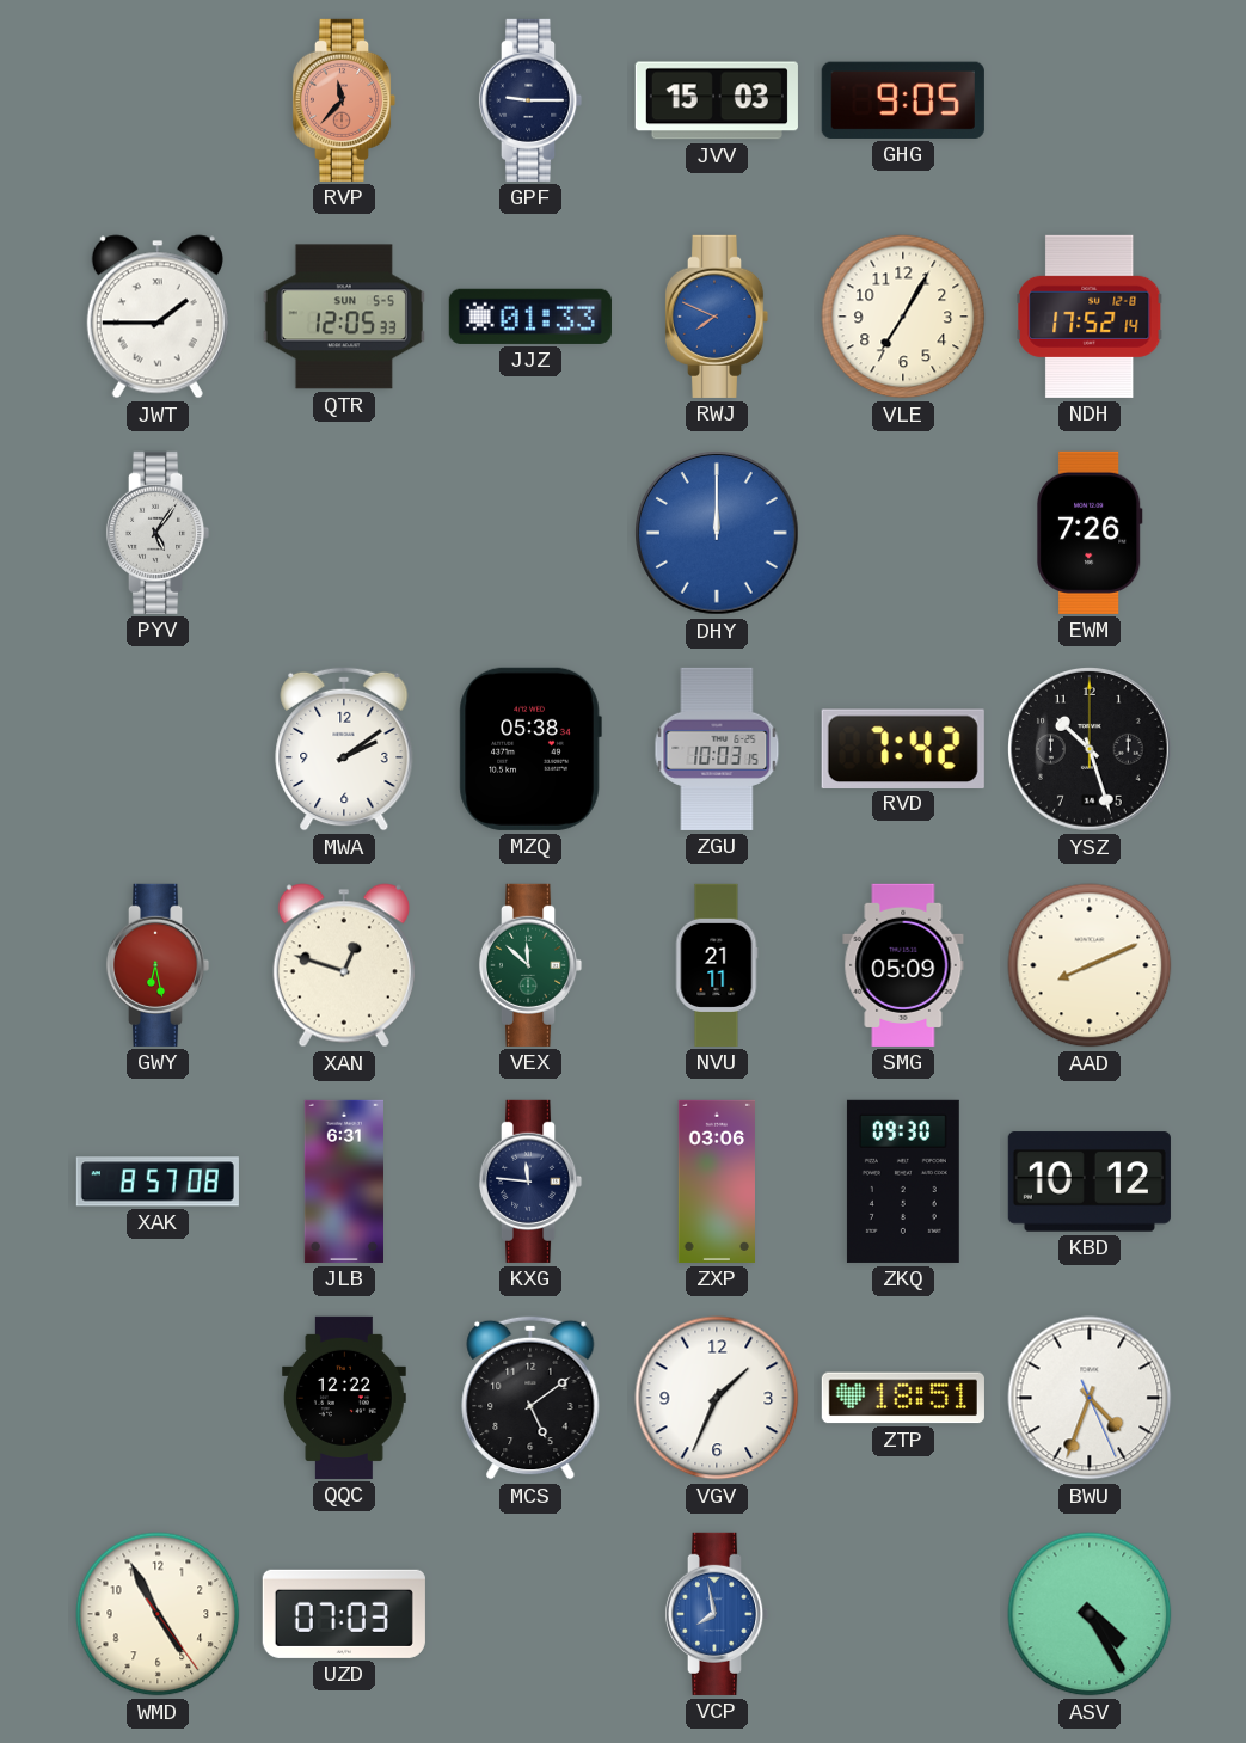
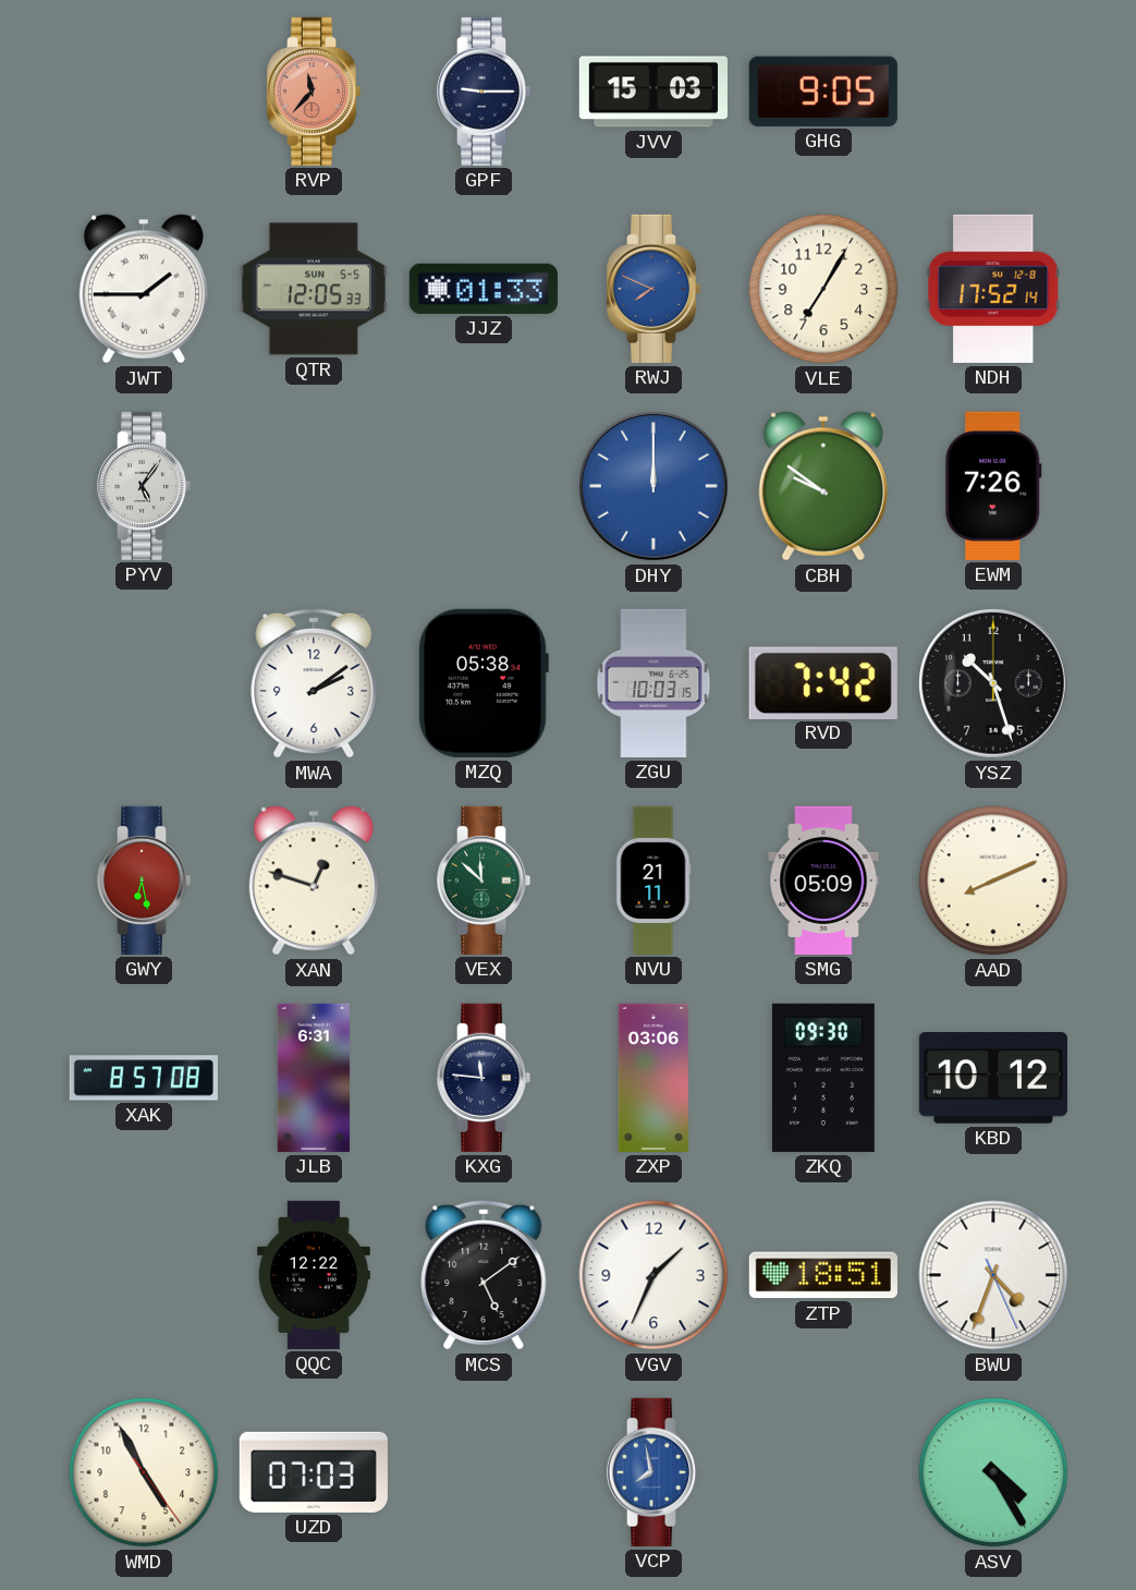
CBH: none -> 9:51 (823, 486)
